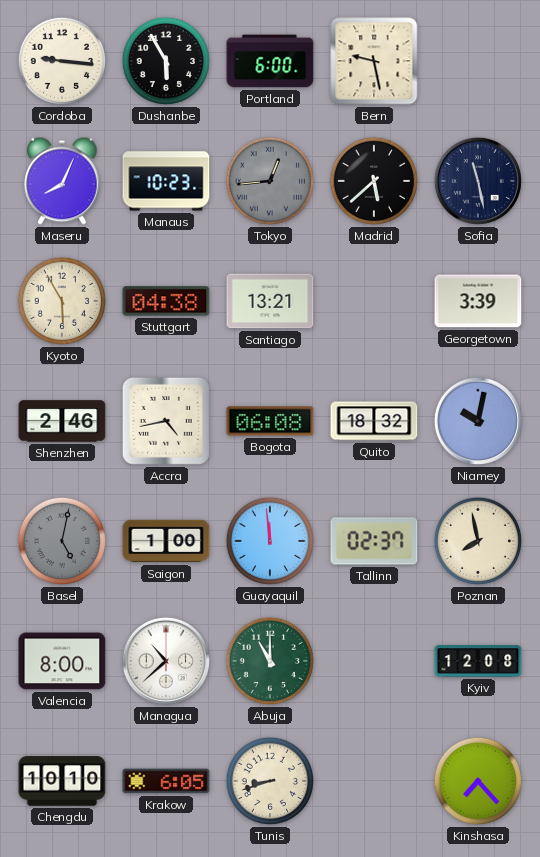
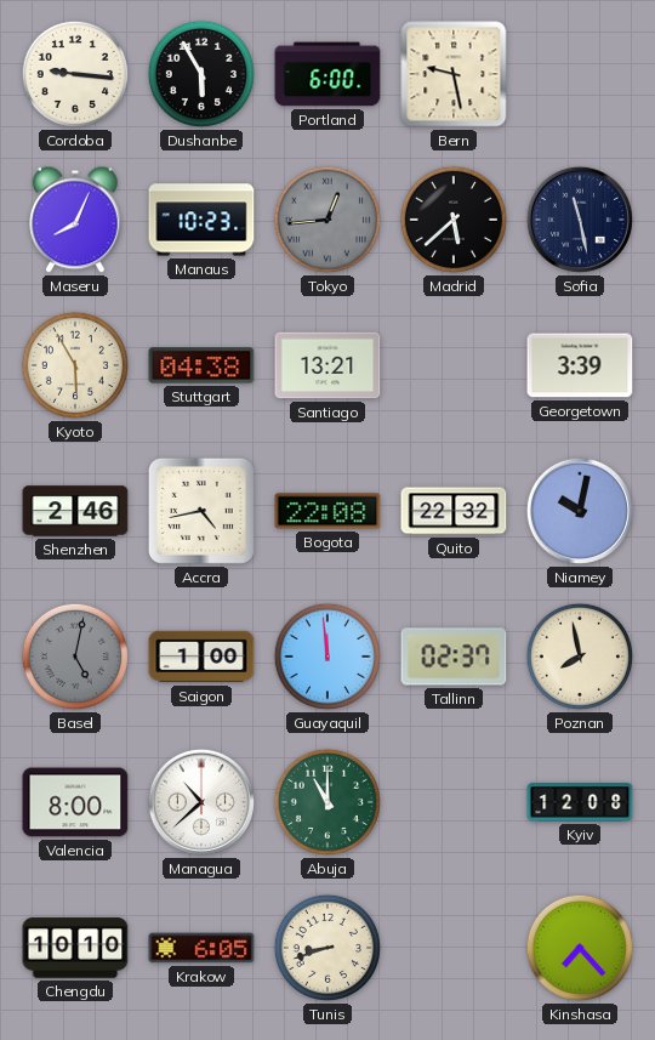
Bogota: 06:08 -> 22:08 (327, 511)
Quito: 18:32 -> 22:32 (454, 511)
